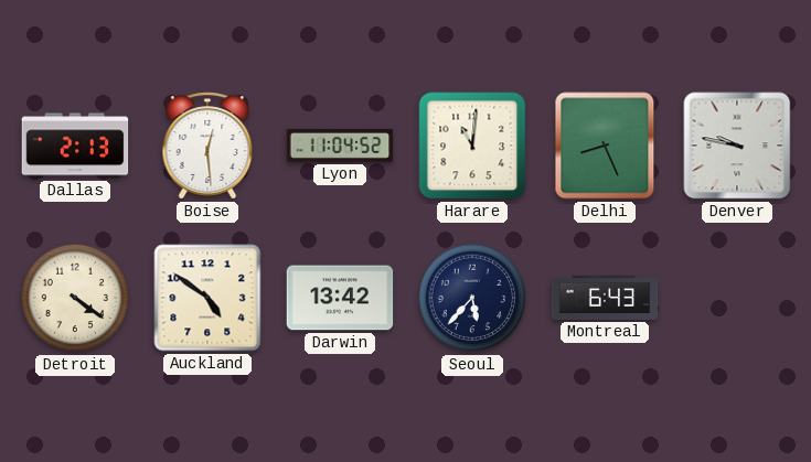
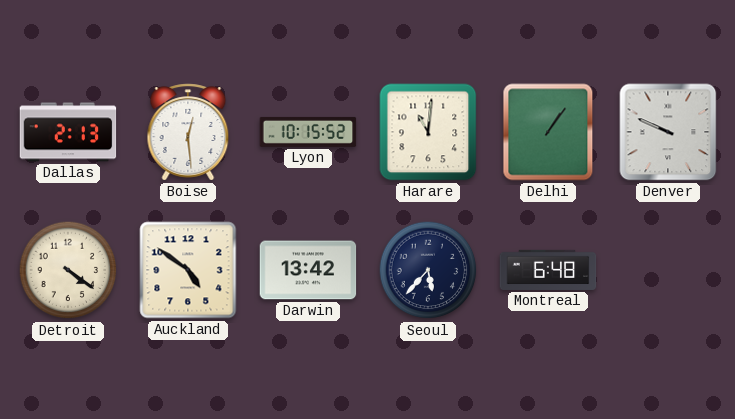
Lyon: 11:04 -> 10:15 (308, 132)
Delhi: 8:26 -> 1:06 (548, 132)
Denver: 9:47 -> 9:49 (668, 132)
Montreal: 6:43 -> 6:48 (548, 270)
